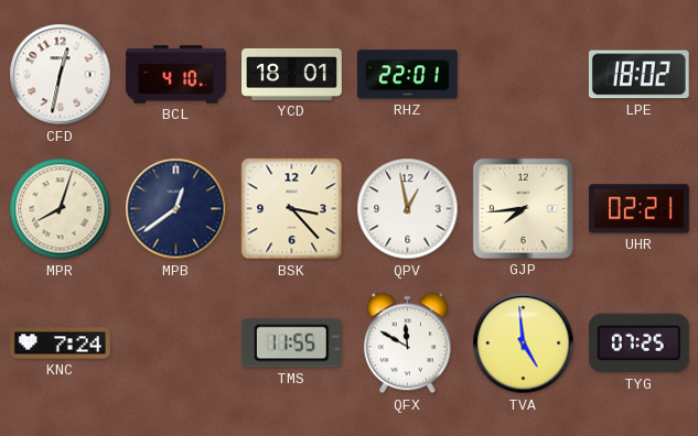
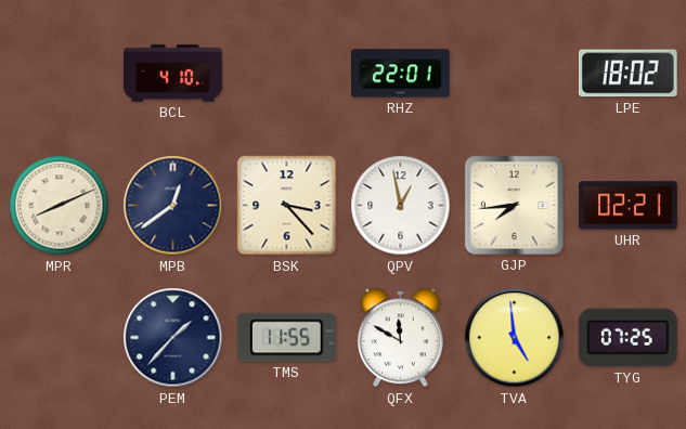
CFD: 12:32 -> none (61, 75)
YCD: 18:01 -> none (292, 74)
MPR: 8:03 -> 8:11 (60, 206)
KNC: 7:24 -> none (61, 344)
PEM: none -> 1:37 (173, 338)
